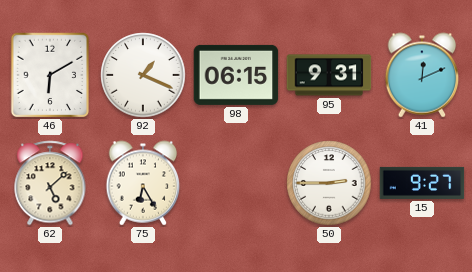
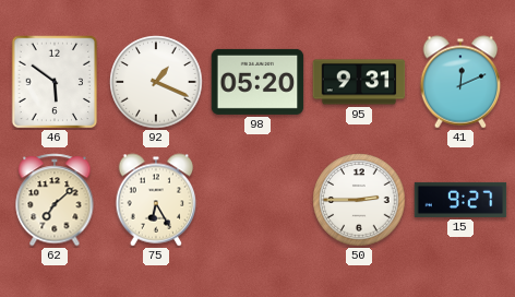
46: 6:10 -> 5:51 (55, 82)
98: 06:15 -> 05:20 (257, 82)
62: 5:08 -> 7:08 (55, 200)
